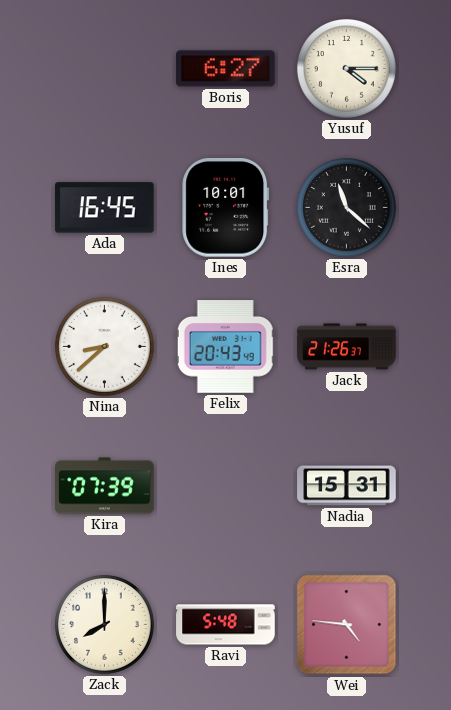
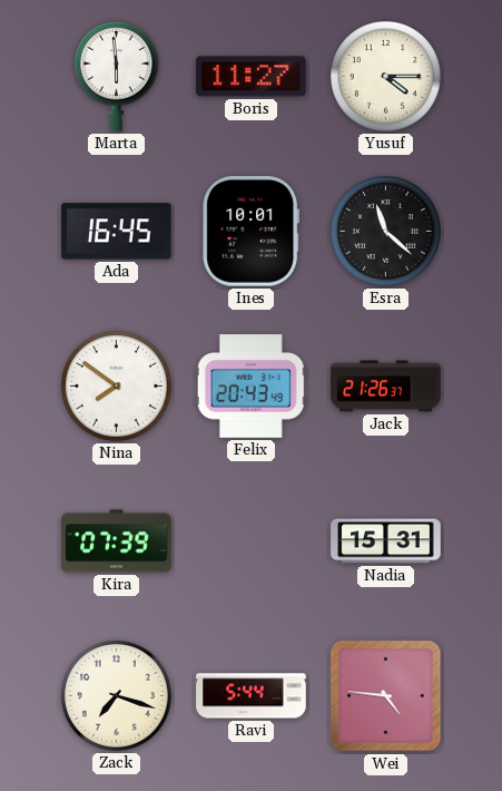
Marta: none -> 5:59 (116, 76)
Boris: 6:27 -> 11:27 (252, 77)
Nina: 8:38 -> 7:51 (117, 387)
Zack: 8:00 -> 7:18 (117, 696)
Ravi: 5:48 -> 5:44 (252, 696)
